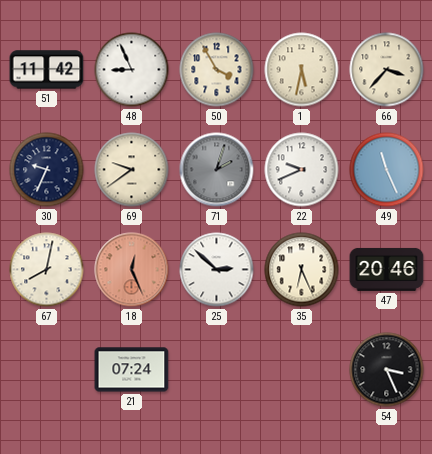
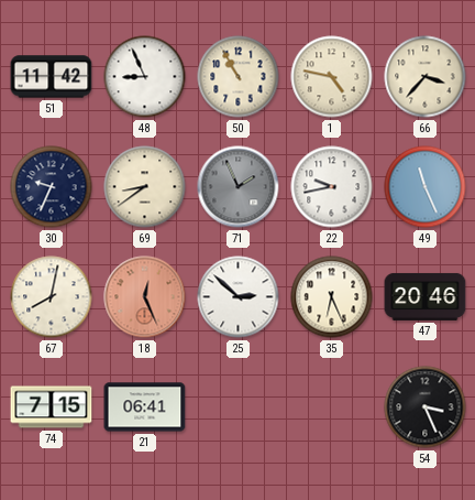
50: 3:55 -> 10:55 (239, 77)
1: 5:32 -> 4:47 (332, 77)
69: 9:39 -> 8:39 (145, 187)
71: 2:03 -> 1:56 (239, 187)
22: 9:41 -> 9:43 (332, 187)
74: none -> 7:15 (52, 407)
21: 07:24 -> 06:41 (145, 407)
